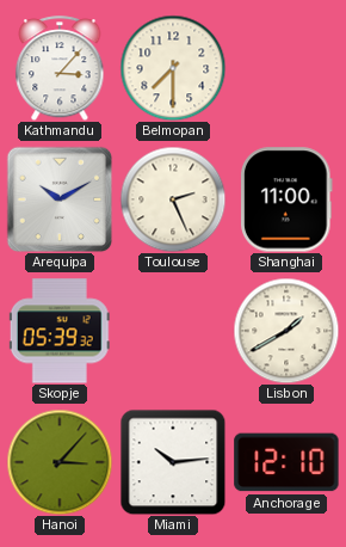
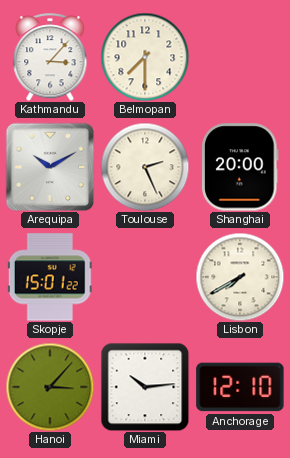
Shanghai: 11:00 -> 20:00 (241, 167)
Skopje: 05:39 -> 15:01 (50, 277)
Lisbon: 1:40 -> 7:40 (240, 277)
